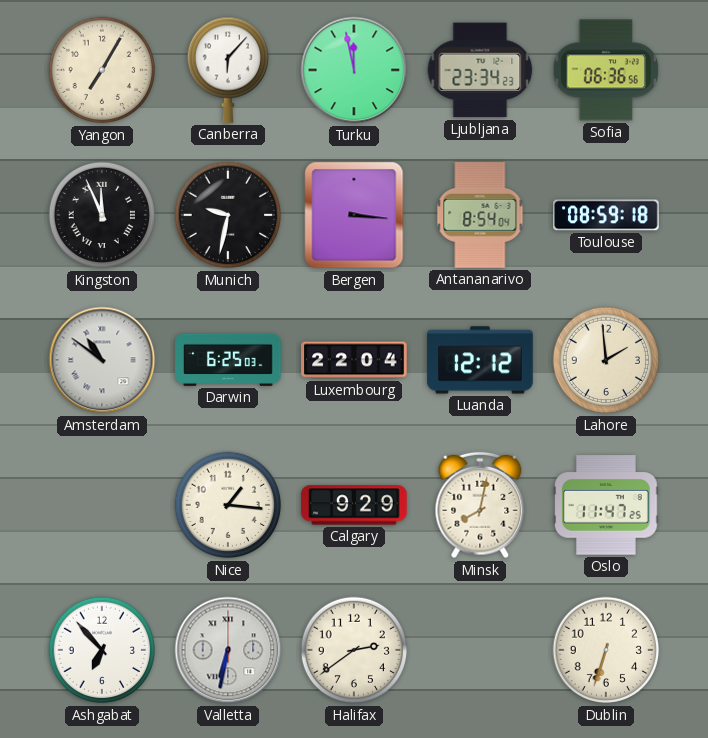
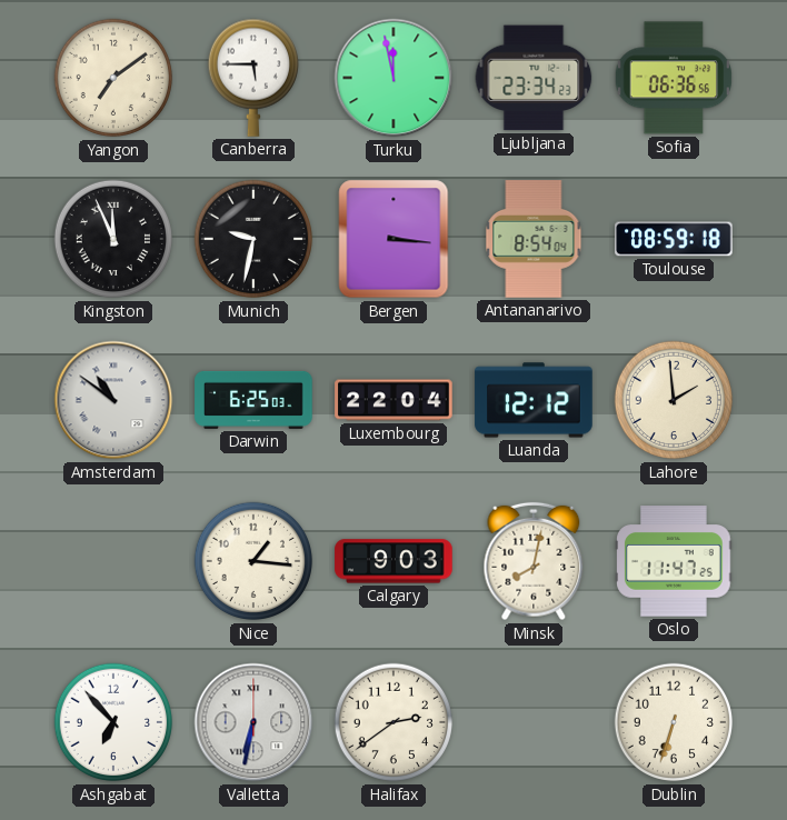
Yangon: 7:05 -> 7:09 (113, 78)
Canberra: 6:07 -> 5:45 (252, 78)
Calgary: 9:29 -> 9:03 (393, 561)
